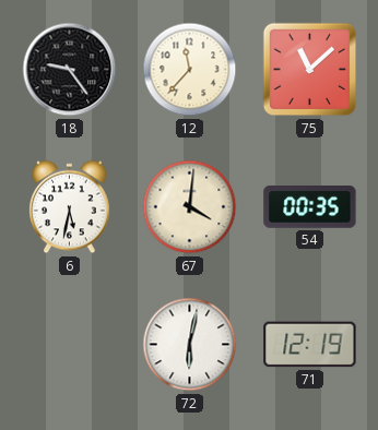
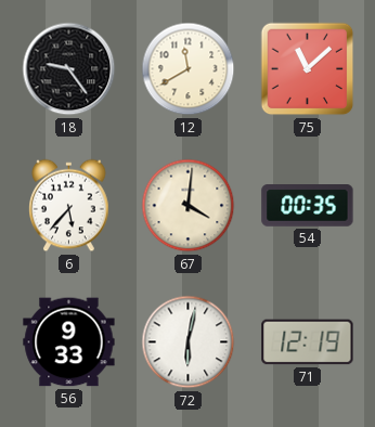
12: 11:37 -> 11:40 (189, 69)
6: 5:32 -> 5:37 (69, 206)
56: none -> 9:33 (69, 342)
